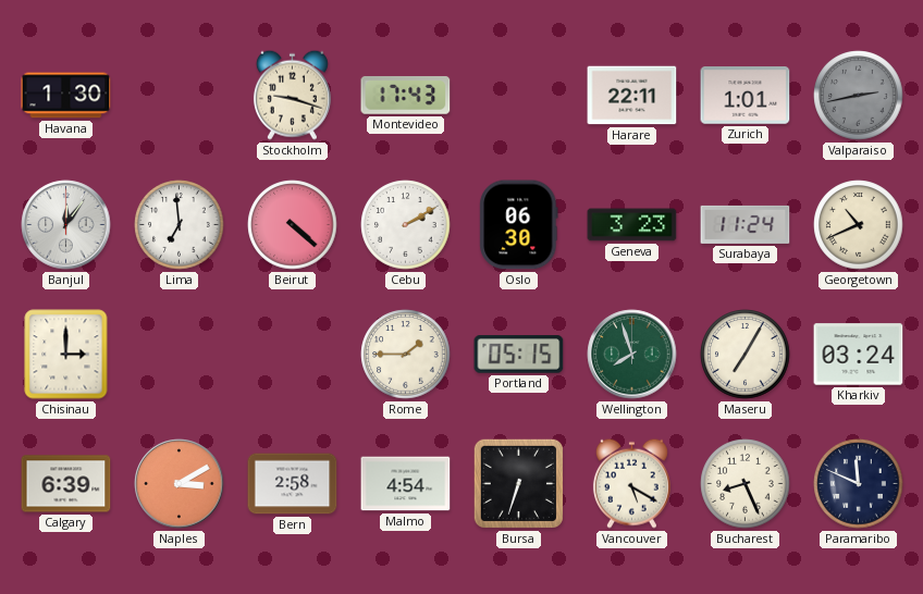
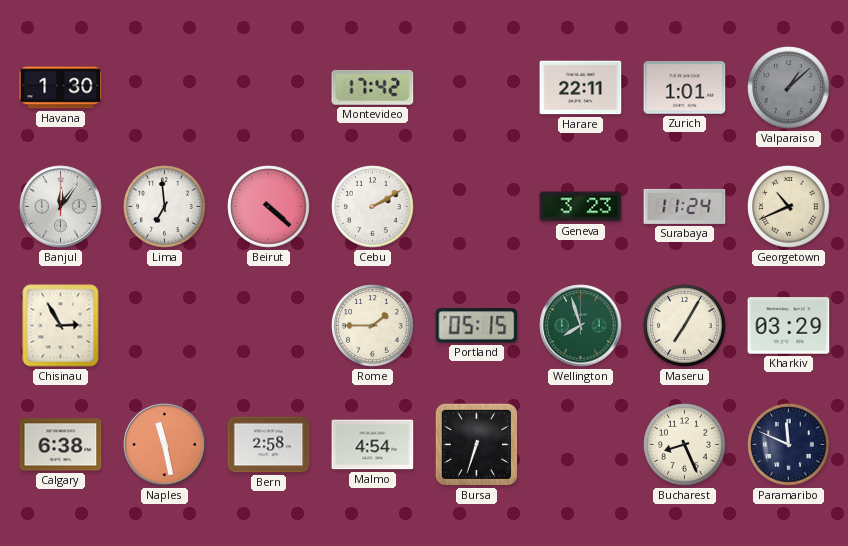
Stockholm: 9:18 -> none (292, 95)
Montevideo: 17:43 -> 17:42 (373, 87)
Valparaiso: 2:43 -> 1:08 (789, 88)
Oslo: 06:30 -> none (519, 225)
Chisinau: 3:00 -> 2:55 (61, 326)
Kharkiv: 03:24 -> 03:29 (789, 326)
Calgary: 6:39 -> 6:38 (61, 445)
Naples: 3:10 -> 11:28 (165, 445)
Vancouver: 5:20 -> none (631, 483)
